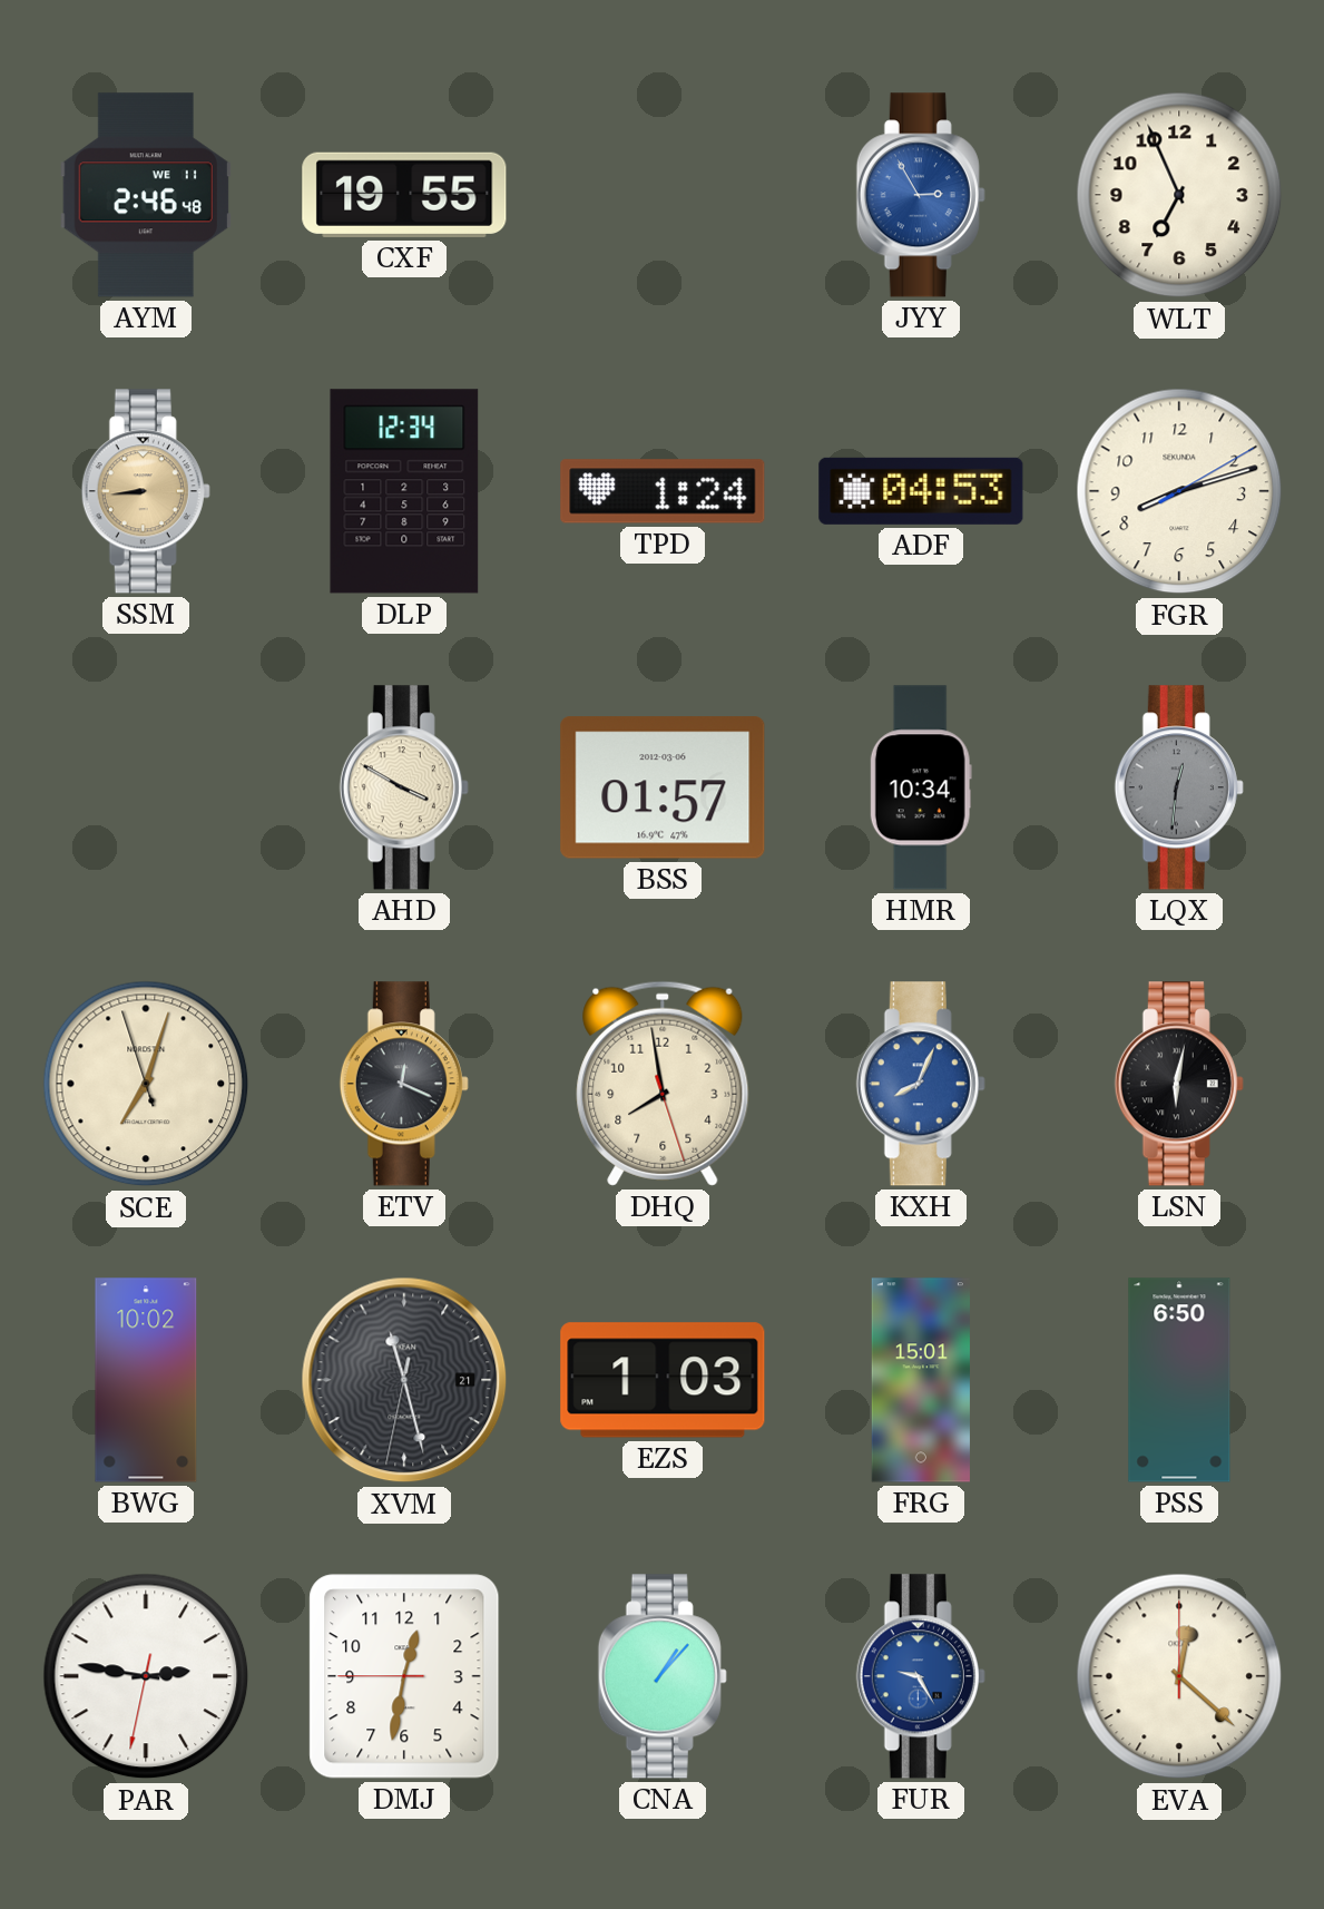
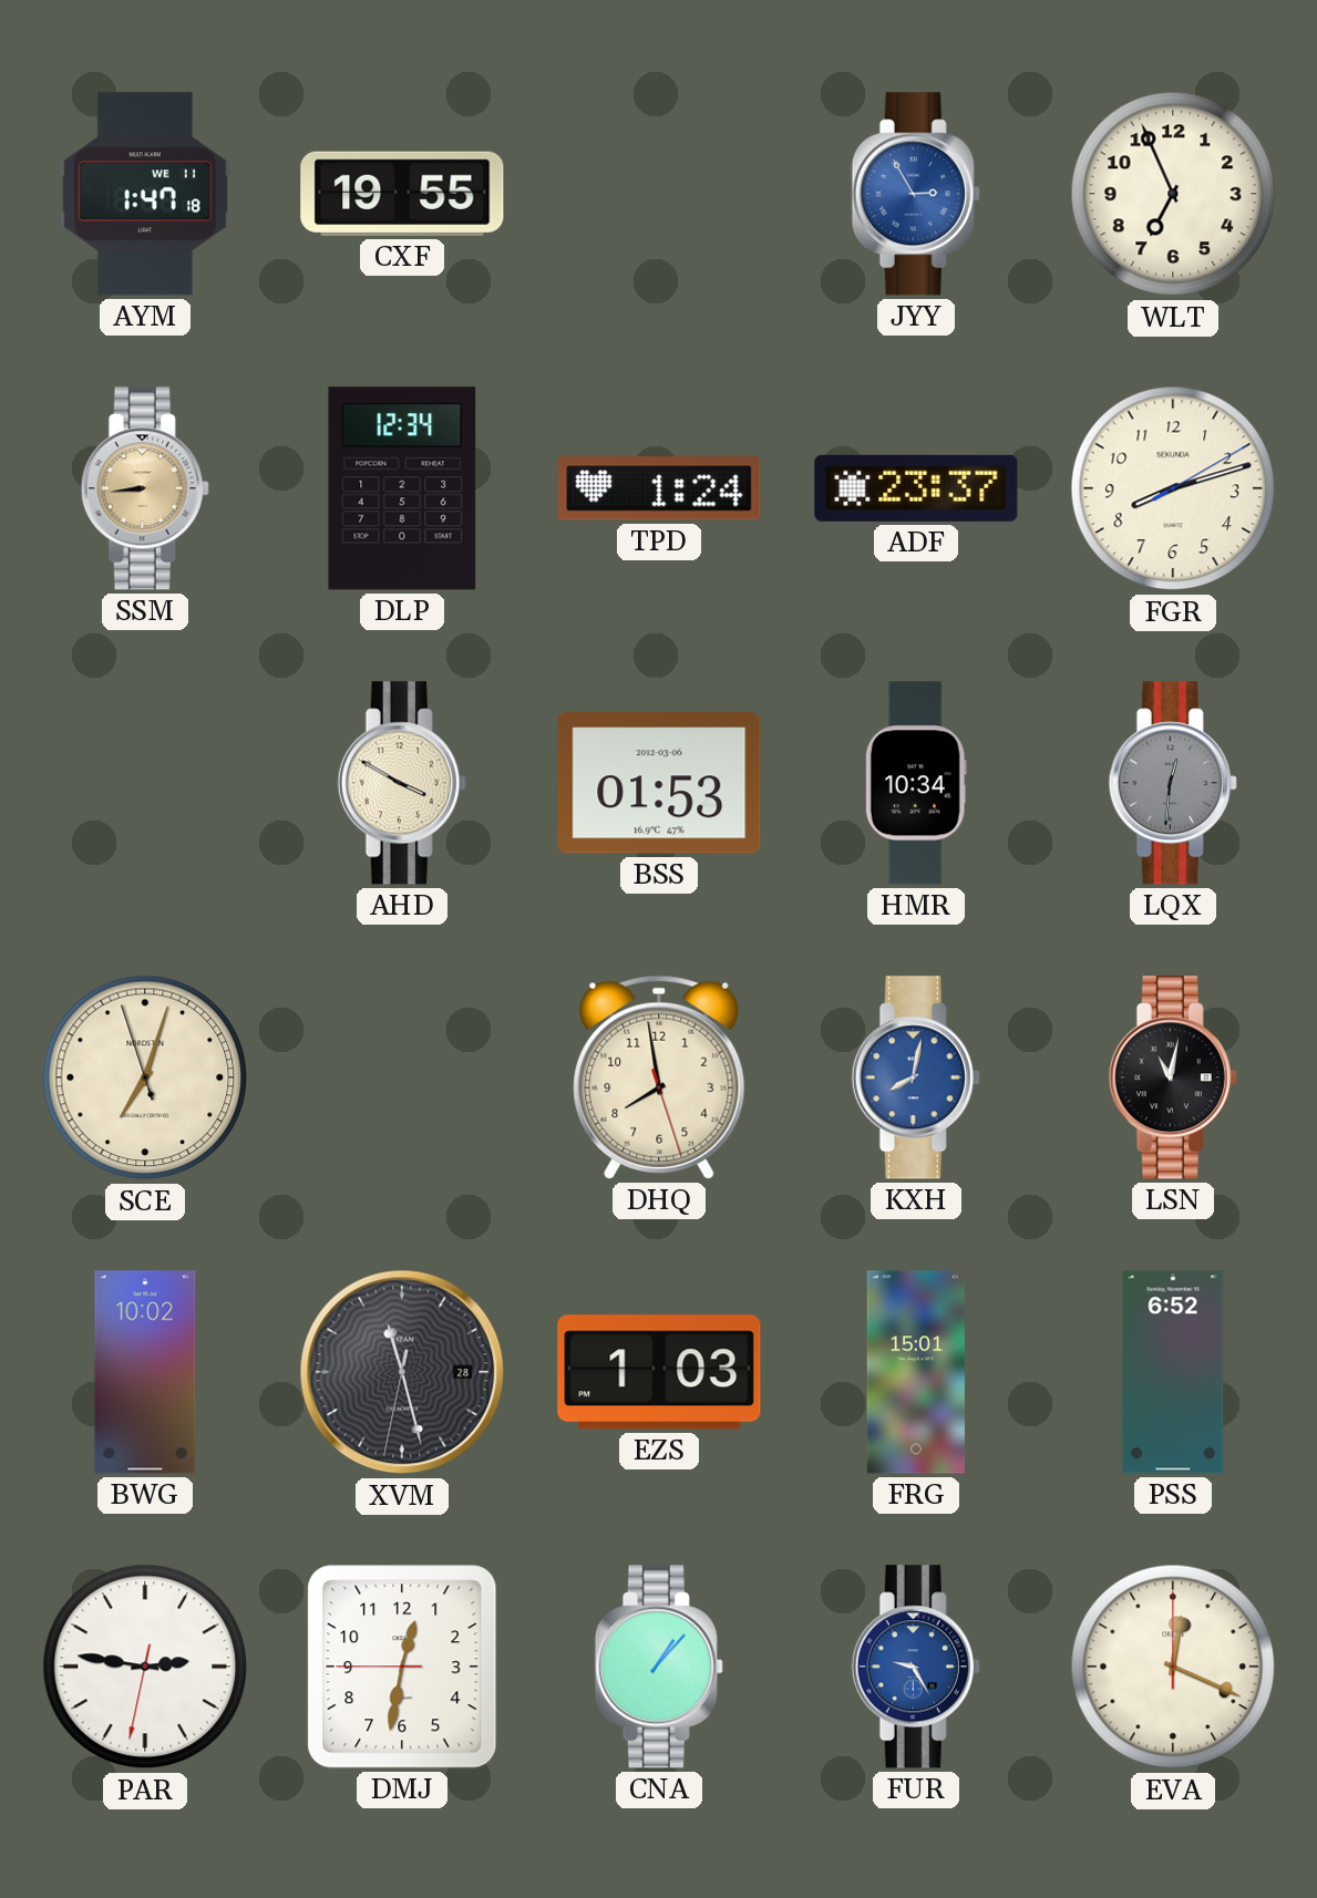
AYM: 2:46 -> 1:47 (145, 194)
ADF: 04:53 -> 23:37 (916, 488)
BSS: 01:57 -> 01:53 (659, 783)
ETV: 12:19 -> none (404, 1084)
KXH: 8:04 -> 8:02 (916, 1077)
LSN: 6:02 -> 11:02 (1173, 1077)
XVM date: 21 -> 28 (402, 1372)
PSS: 6:50 -> 6:52 (1173, 1372)
EVA: 12:22 -> 12:19 (1173, 1667)
